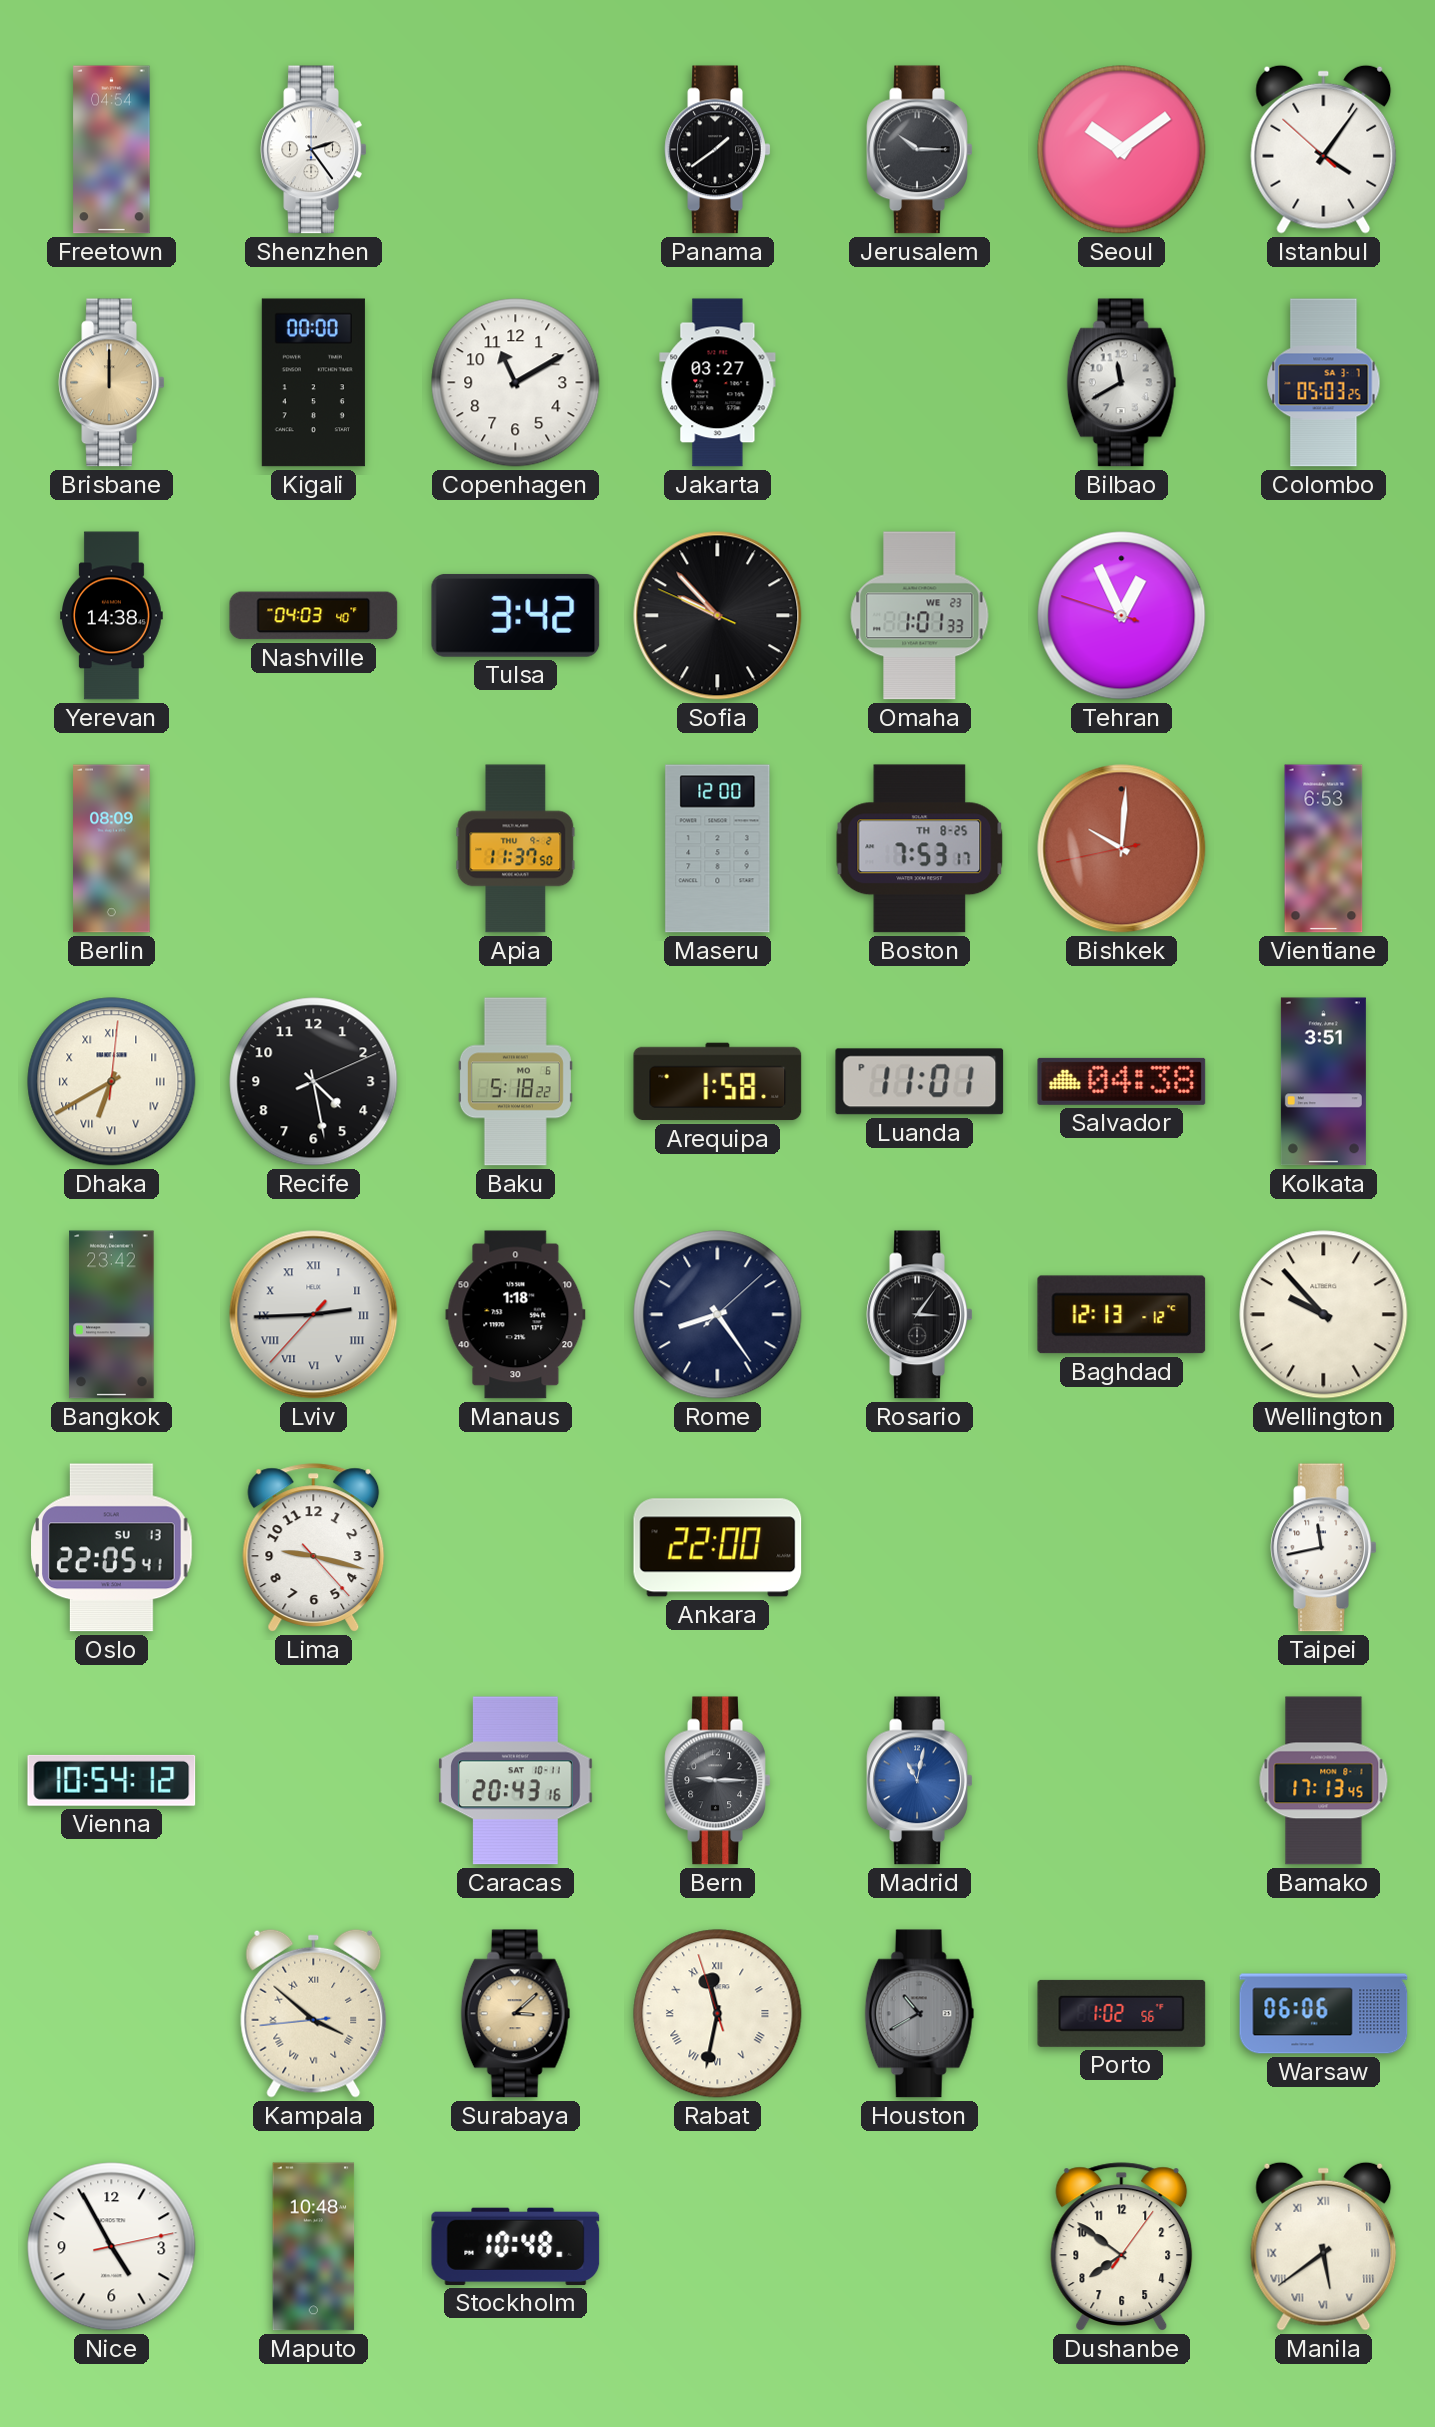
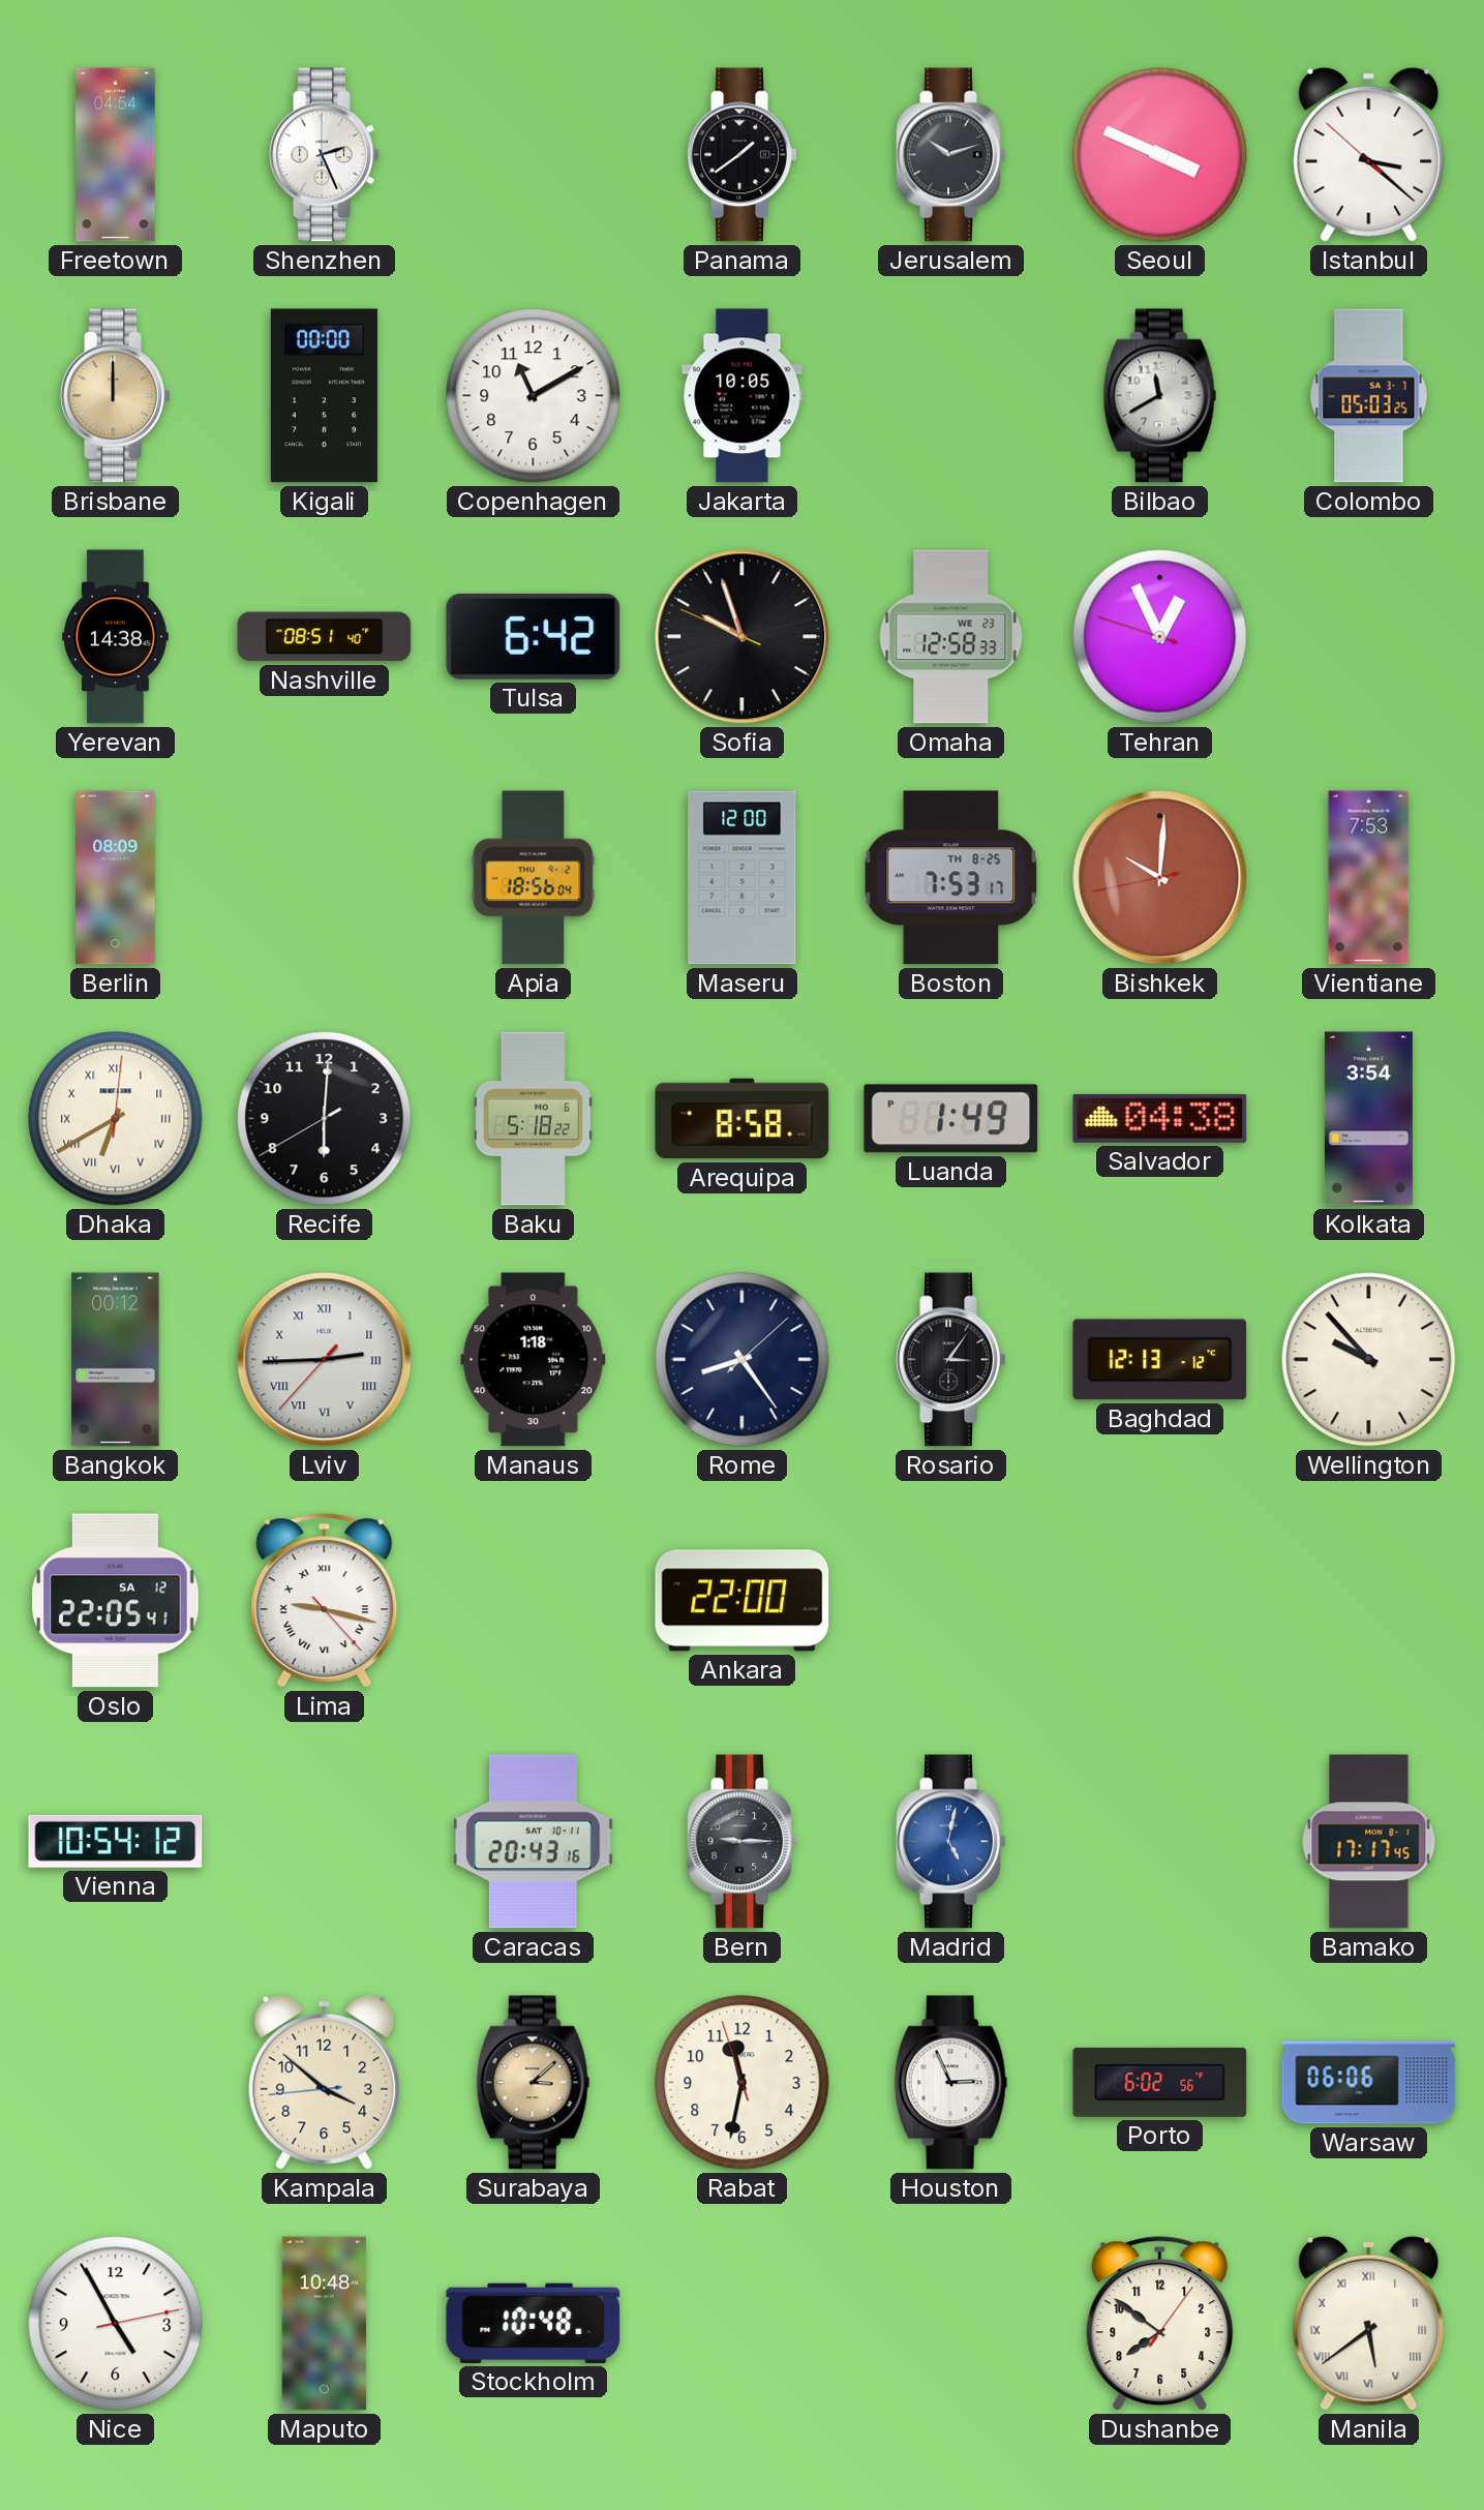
Shenzhen: 2:24 -> 2:26 (325, 155)
Jerusalem: 10:15 -> 10:12 (951, 155)
Seoul: 10:09 -> 3:49 (1160, 155)
Istanbul: 4:05 -> 3:21 (1369, 154)
Jakarta: 03:27 -> 10:05 (743, 396)
Nashville: 04:03 -> 08:51 (325, 637)
Tulsa: 3:42 -> 6:42 (534, 636)
Sofia: 9:52 -> 9:56 (743, 637)
Omaha: 1:01 -> 12:58 (951, 637)
Apia: 11:37 -> 18:56 (534, 878)
Vientiane: 6:53 -> 7:53 (1369, 878)
Recife: 4:28 -> 6:00 (325, 1119)
Arequipa: 1:58 -> 8:58 (743, 1119)
Luanda: 11:01 -> 1:49 (951, 1119)
Kolkata: 3:51 -> 3:54 (1368, 1119)
Bangkok: 23:42 -> 00:12 (116, 1360)
Oslo date: SU 13 -> SA 12 (116, 1601)
Lima numerals: Arabic -> Roman (325, 1601)
Taipei: 11:43 -> none (1324, 1548)
Madrid: 11:02 -> 5:02 (951, 1842)
Bamako: 17:13 -> 17:17 (1369, 1842)
Kampala numerals: Roman -> Arabic (325, 2082)
Rabat numerals: Roman -> Arabic (743, 2083)
Houston: 10:40 -> 2:56 (951, 2083)
Houston dial: grey -> white (951, 2083)
Porto: 1:02 -> 6:02 (1160, 2082)
